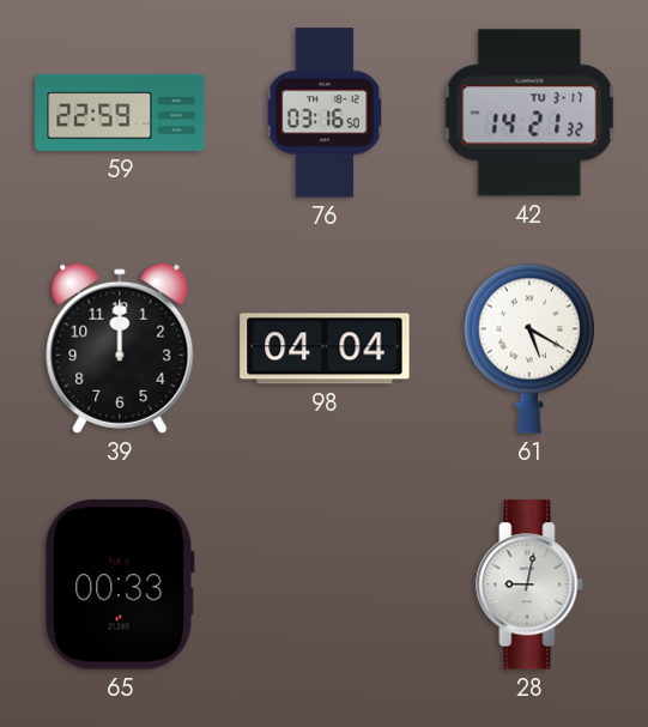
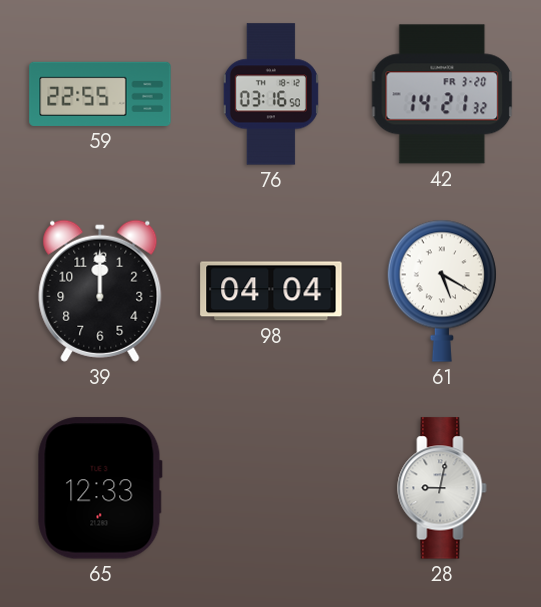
59: 22:59 -> 22:55 (100, 94)
42 date: TU 3-17 -> FR 3-20 (442, 94)
65: 00:33 -> 12:33 (100, 488)
